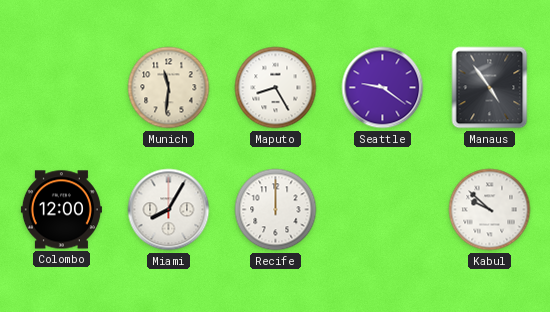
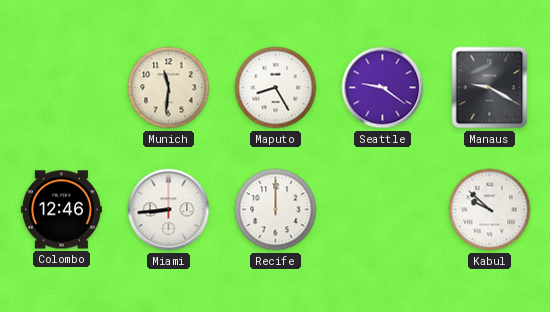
Manaus: 4:54 -> 9:20 (490, 88)
Colombo: 12:00 -> 12:46 (61, 210)
Miami: 8:05 -> 8:44 (169, 210)
